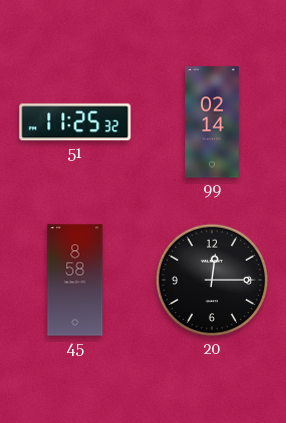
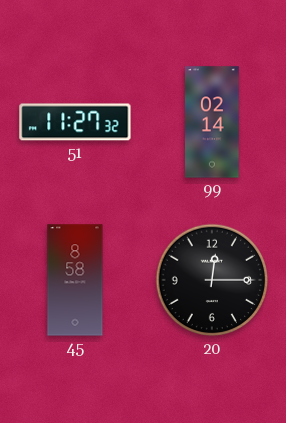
51: 11:25 -> 11:27 (75, 122)
